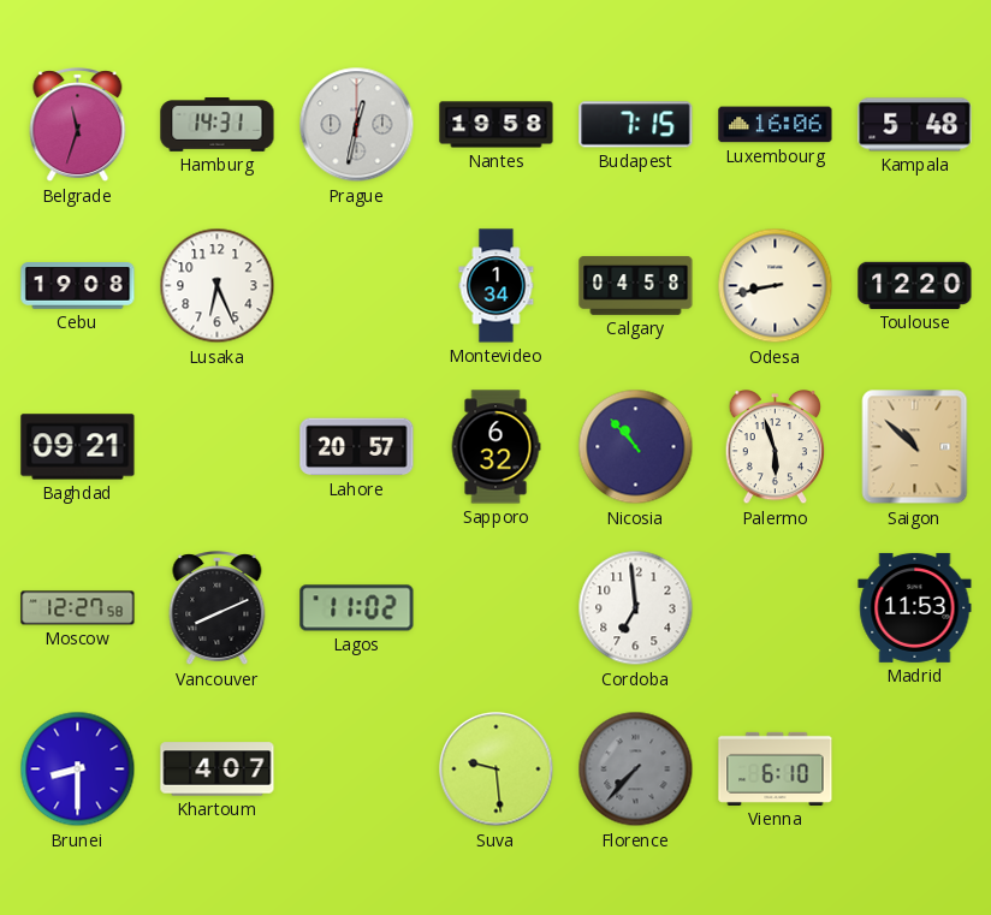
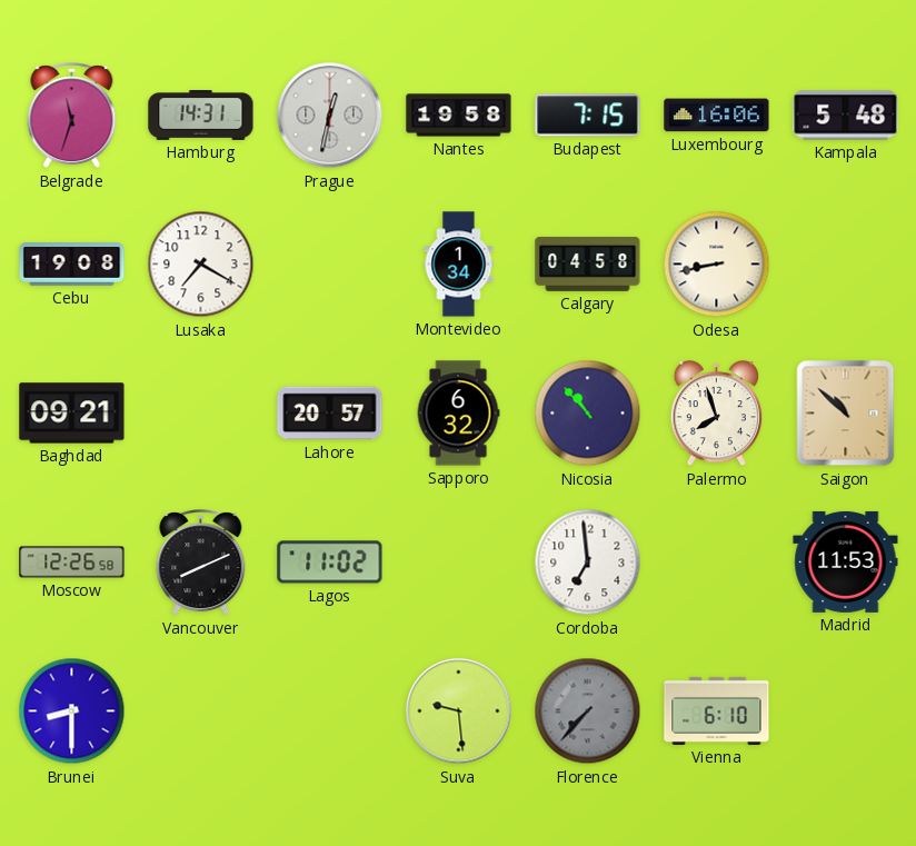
Lusaka: 6:26 -> 7:20 (201, 265)
Toulouse: 12:20 -> none (915, 285)
Palermo: 5:57 -> 7:57 (716, 415)
Moscow: 12:27 -> 12:26 (72, 563)
Khartoum: 4:07 -> none (218, 770)
